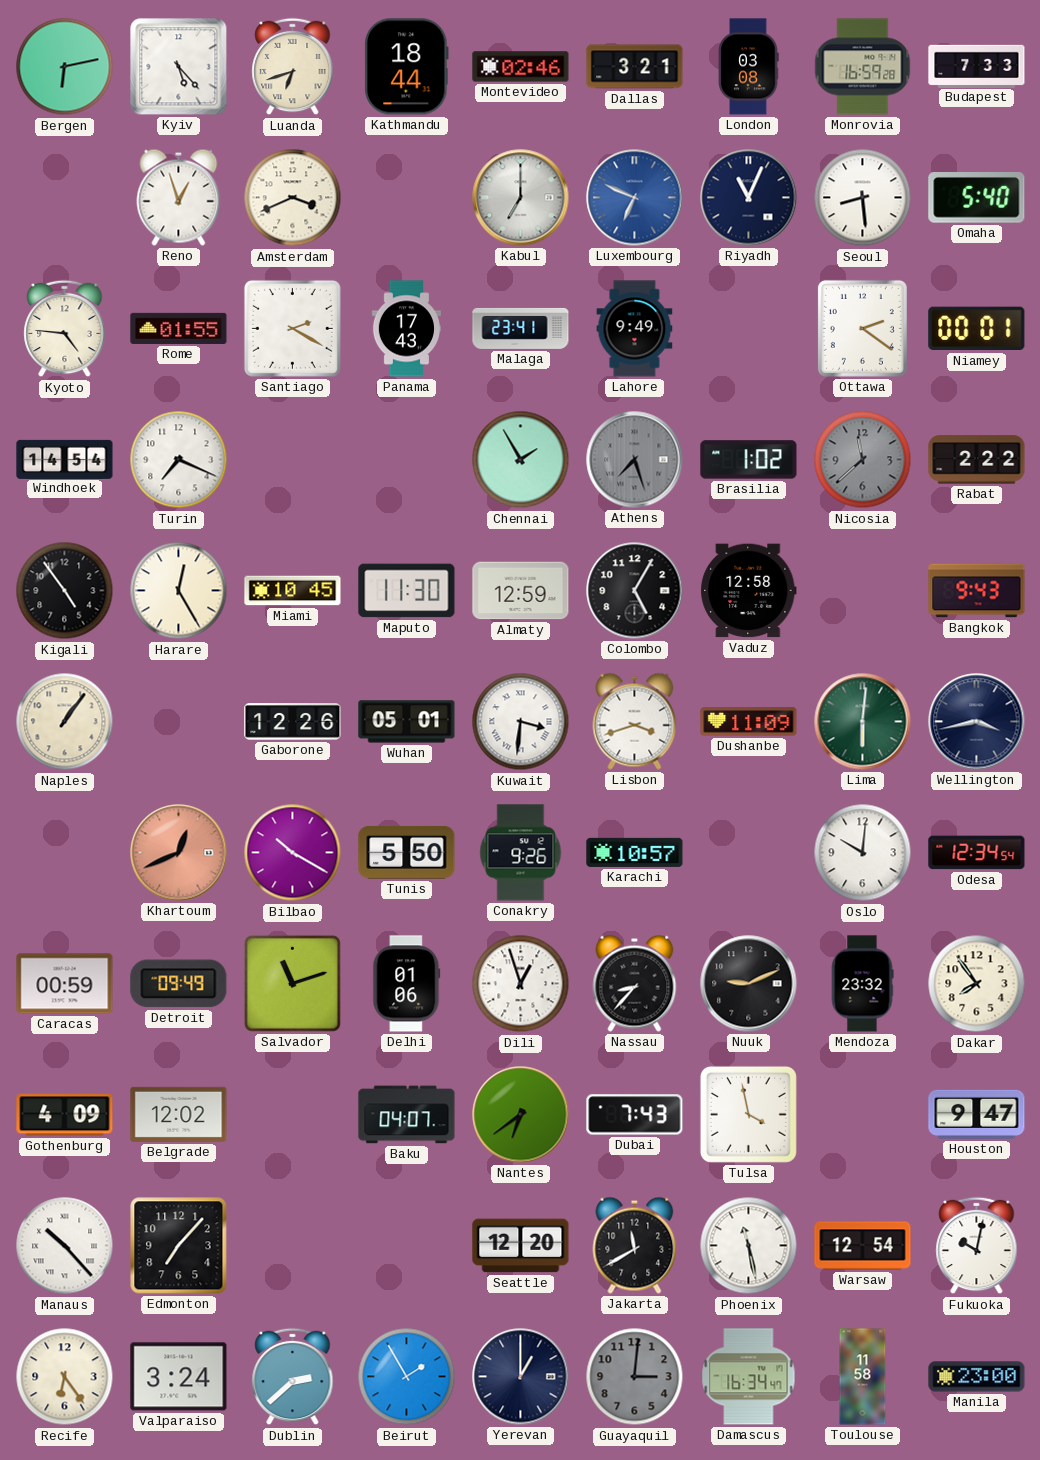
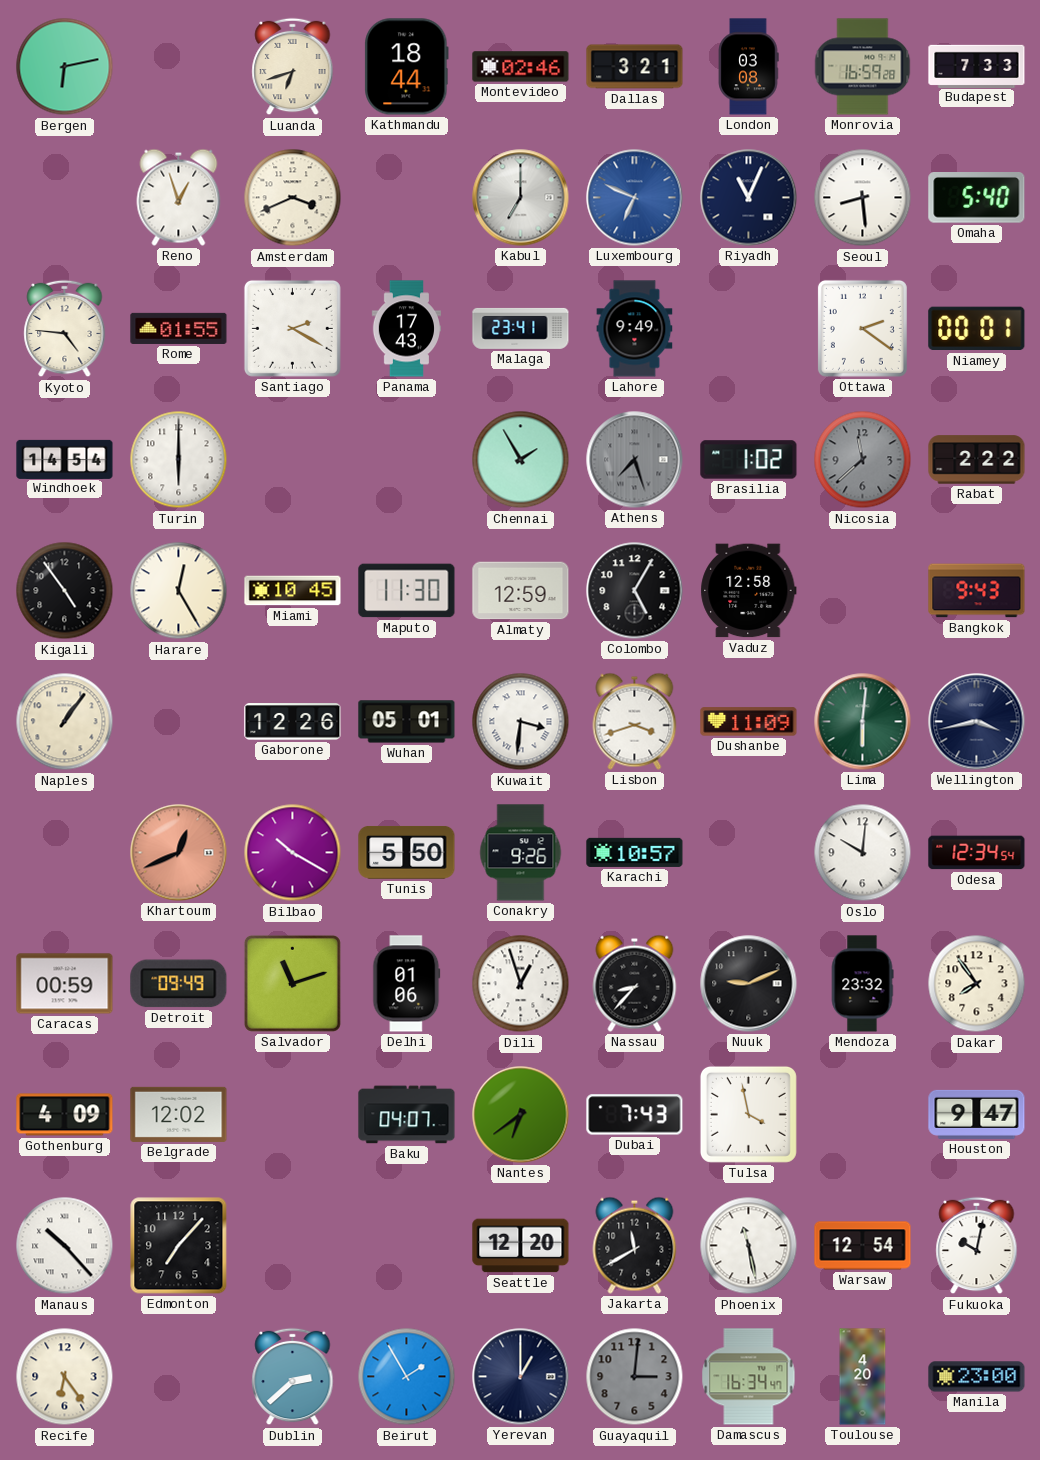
Kyiv: 5:23 -> none (179, 67)
Turin: 7:19 -> 6:00 (179, 460)
Valparaiso: 3:24 -> none (179, 1377)
Toulouse: 11:58 -> 4:20 (863, 1377)
